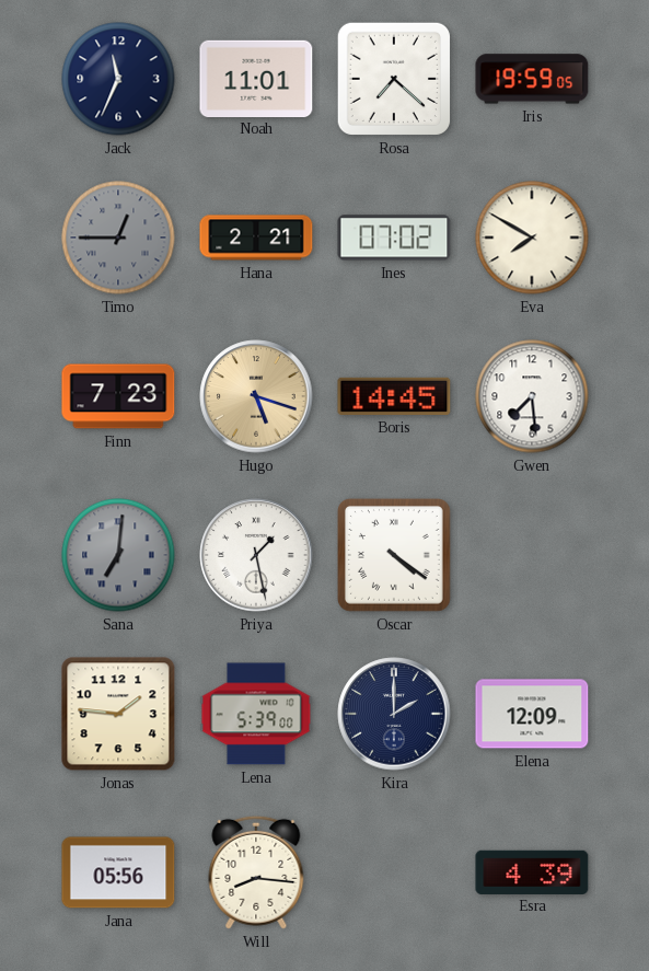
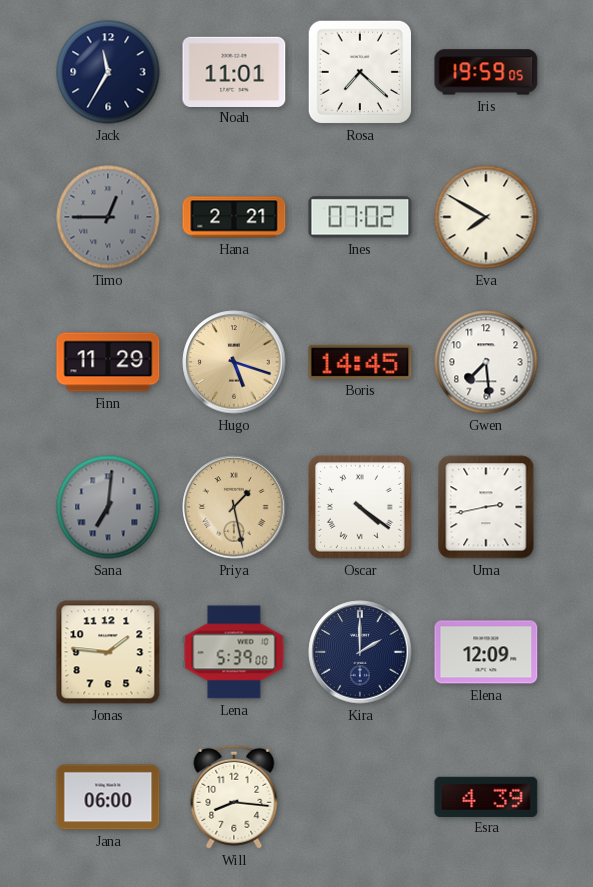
Jack: 11:34 -> 11:35 (108, 72)
Finn: 7:23 -> 11:29 (108, 362)
Priya dial: white -> champagne (234, 507)
Uma: none -> 2:43 (486, 507)
Jana: 05:56 -> 06:00 (108, 797)
